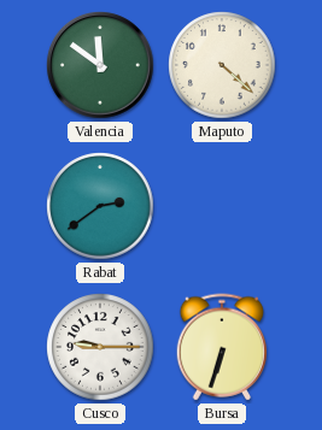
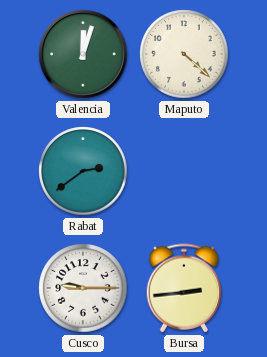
Valencia: 11:51 -> 12:03 (83, 54)
Bursa: 6:33 -> 2:44 (184, 288)
